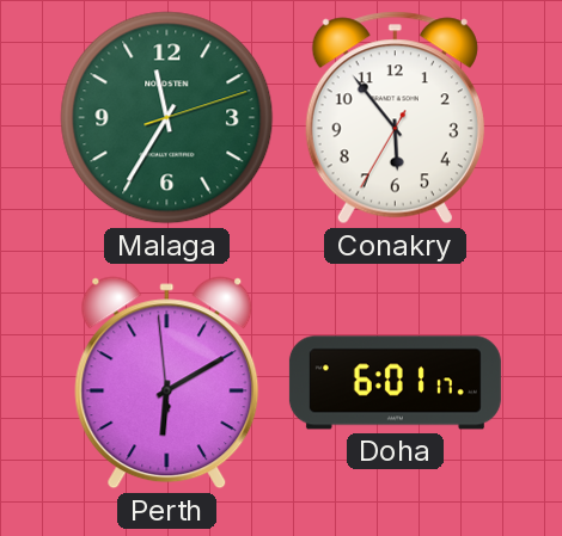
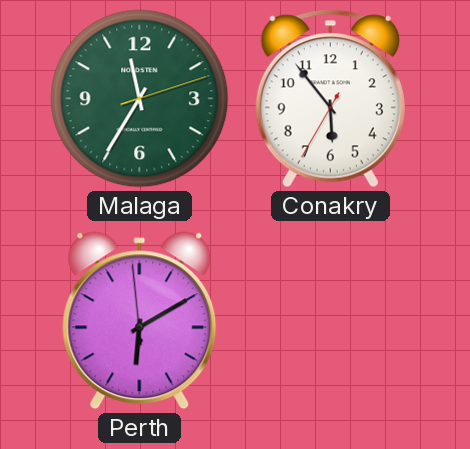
Doha: 6:01 -> none (395, 383)
